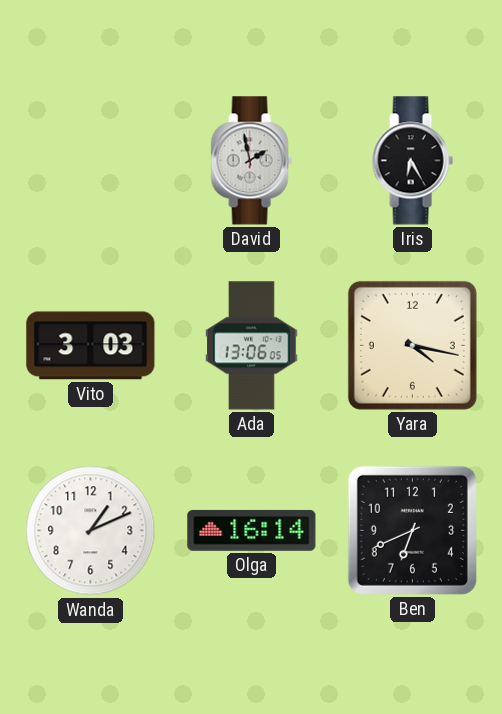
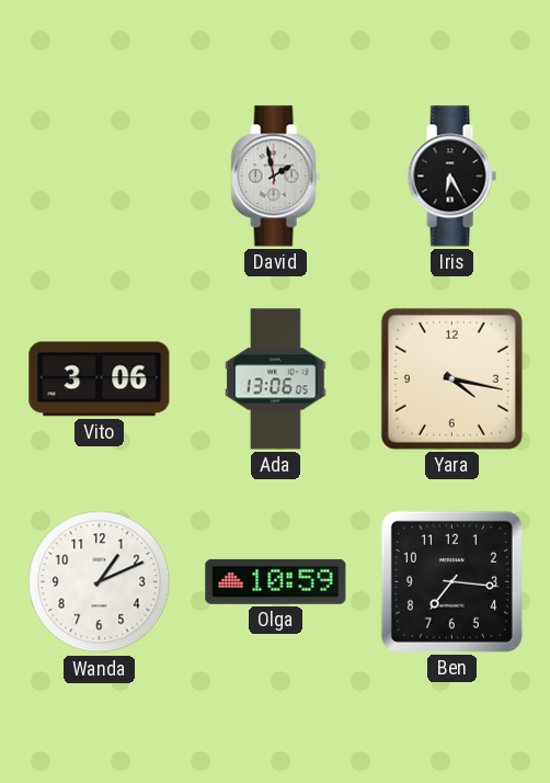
Vito: 3:03 -> 3:06 (100, 379)
Olga: 16:14 -> 10:59 (276, 581)
Ben: 6:41 -> 7:16 (451, 581)
